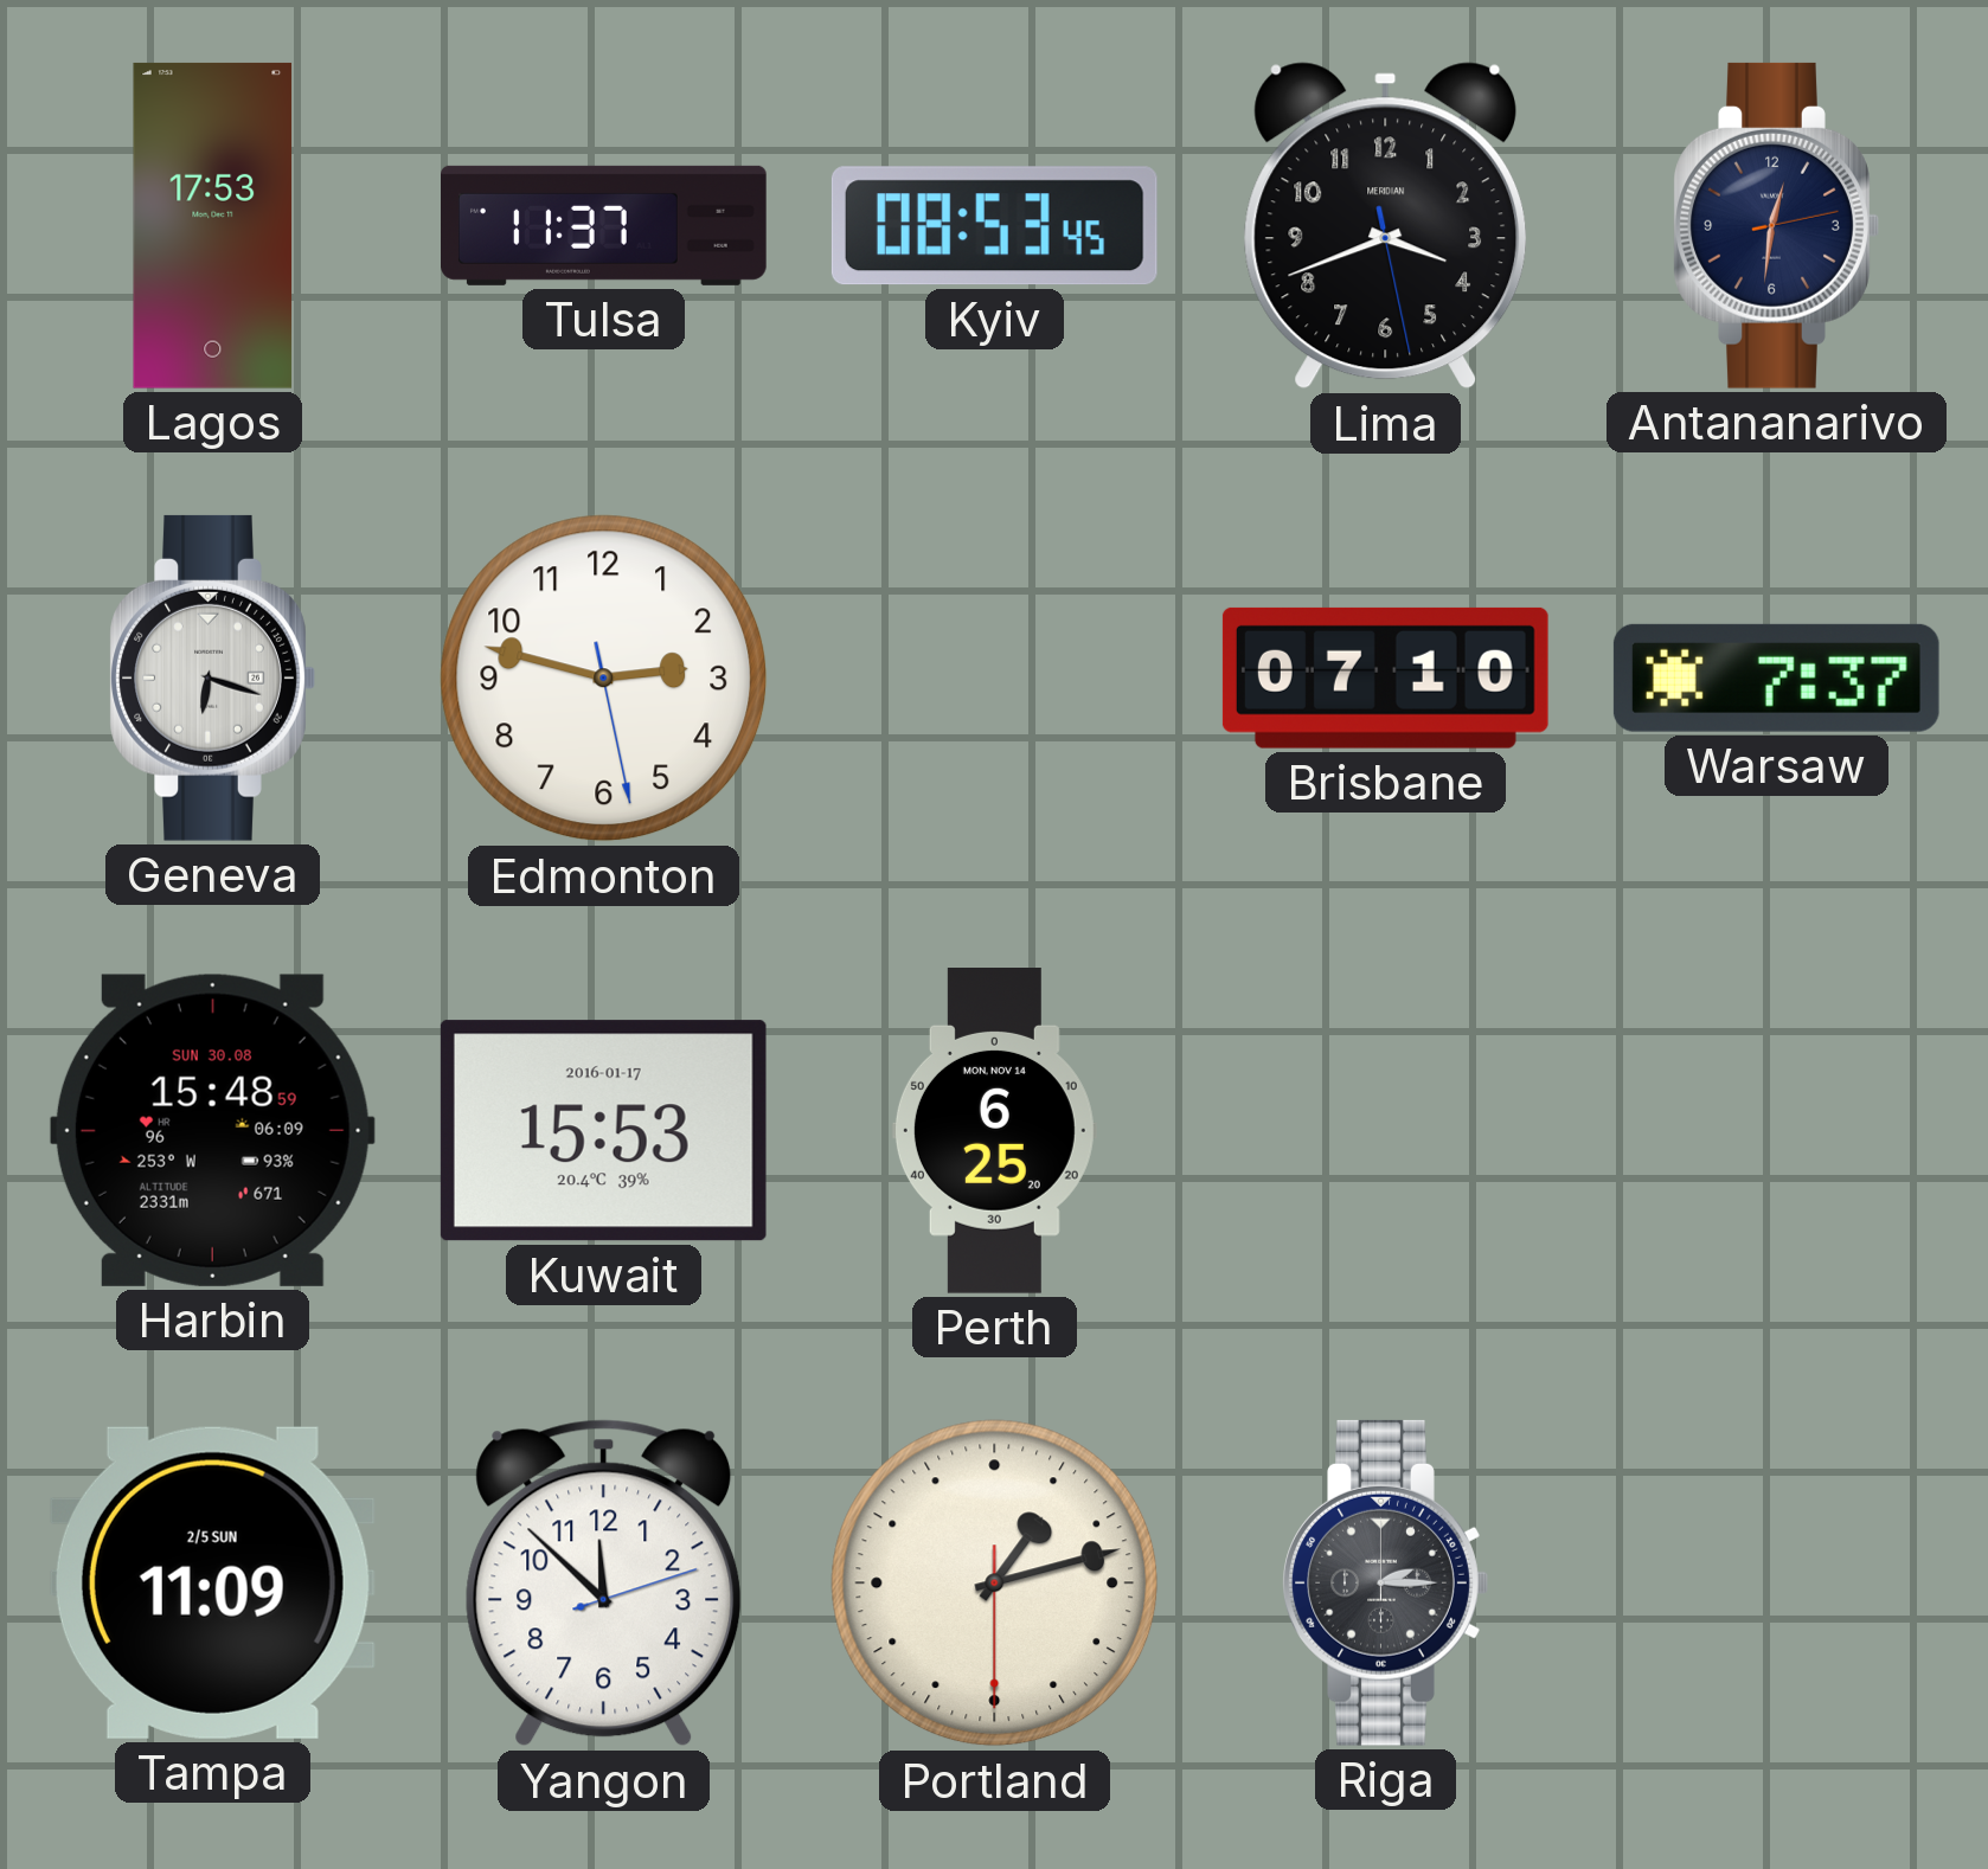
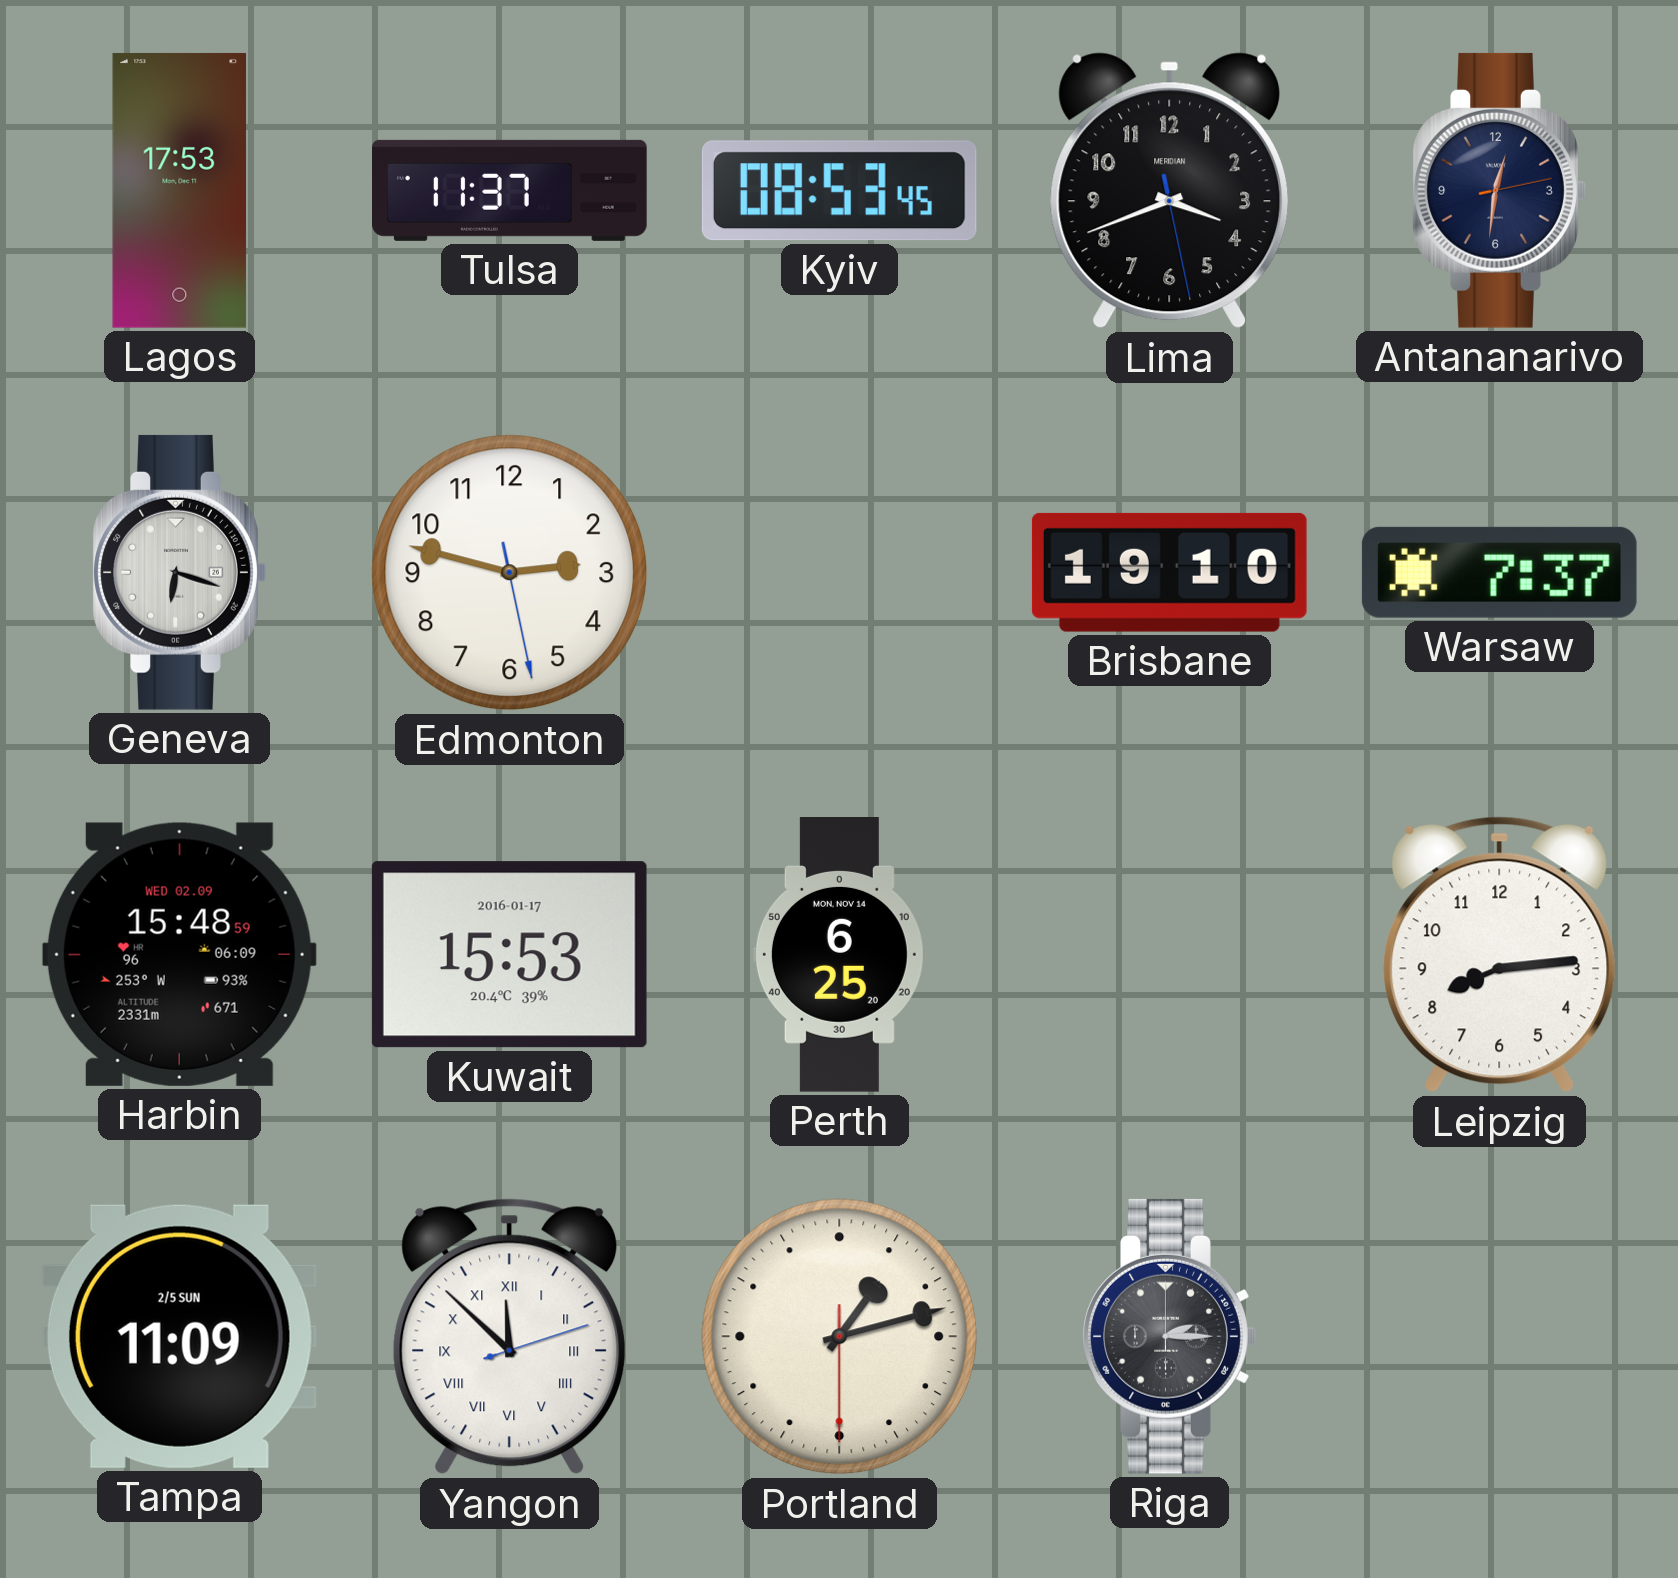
Brisbane: 07:10 -> 19:10 (1169, 572)
Harbin date: SUN 30.08 -> WED 02.09 (179, 954)
Leipzig: none -> 8:14 (1500, 955)
Yangon numerals: Arabic -> Roman (510, 1337)
